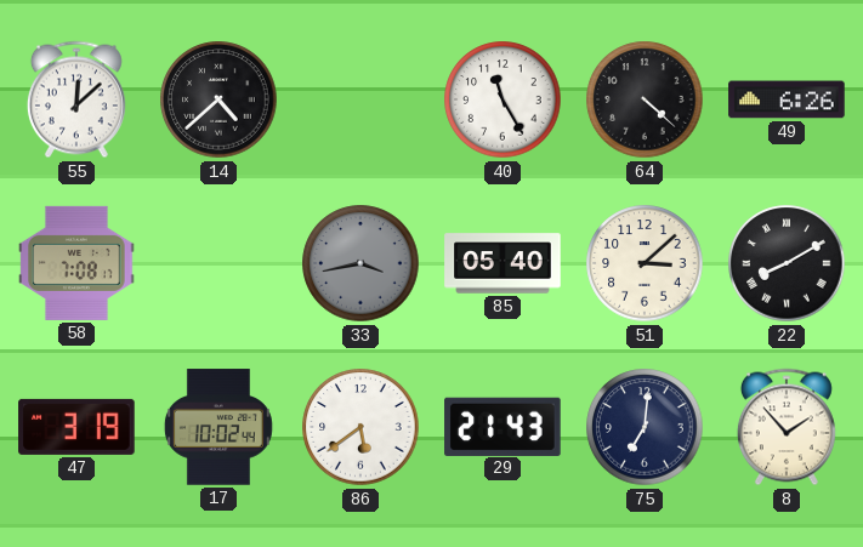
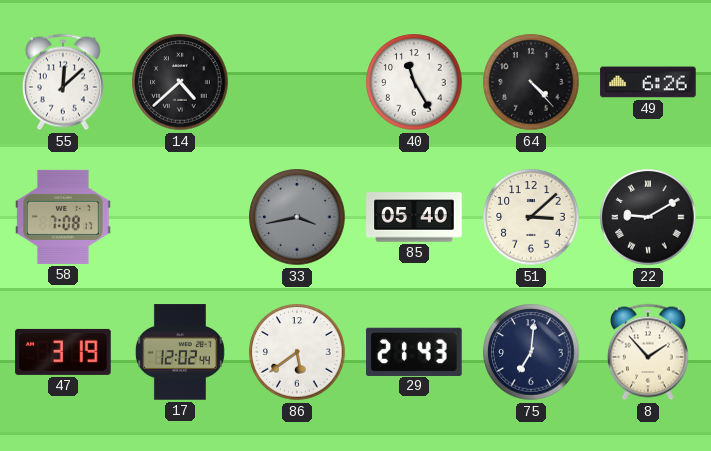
64: 4:22 -> 4:23 (531, 82)
22: 8:10 -> 9:10 (648, 217)
17: 10:02 -> 12:02 (180, 352)
